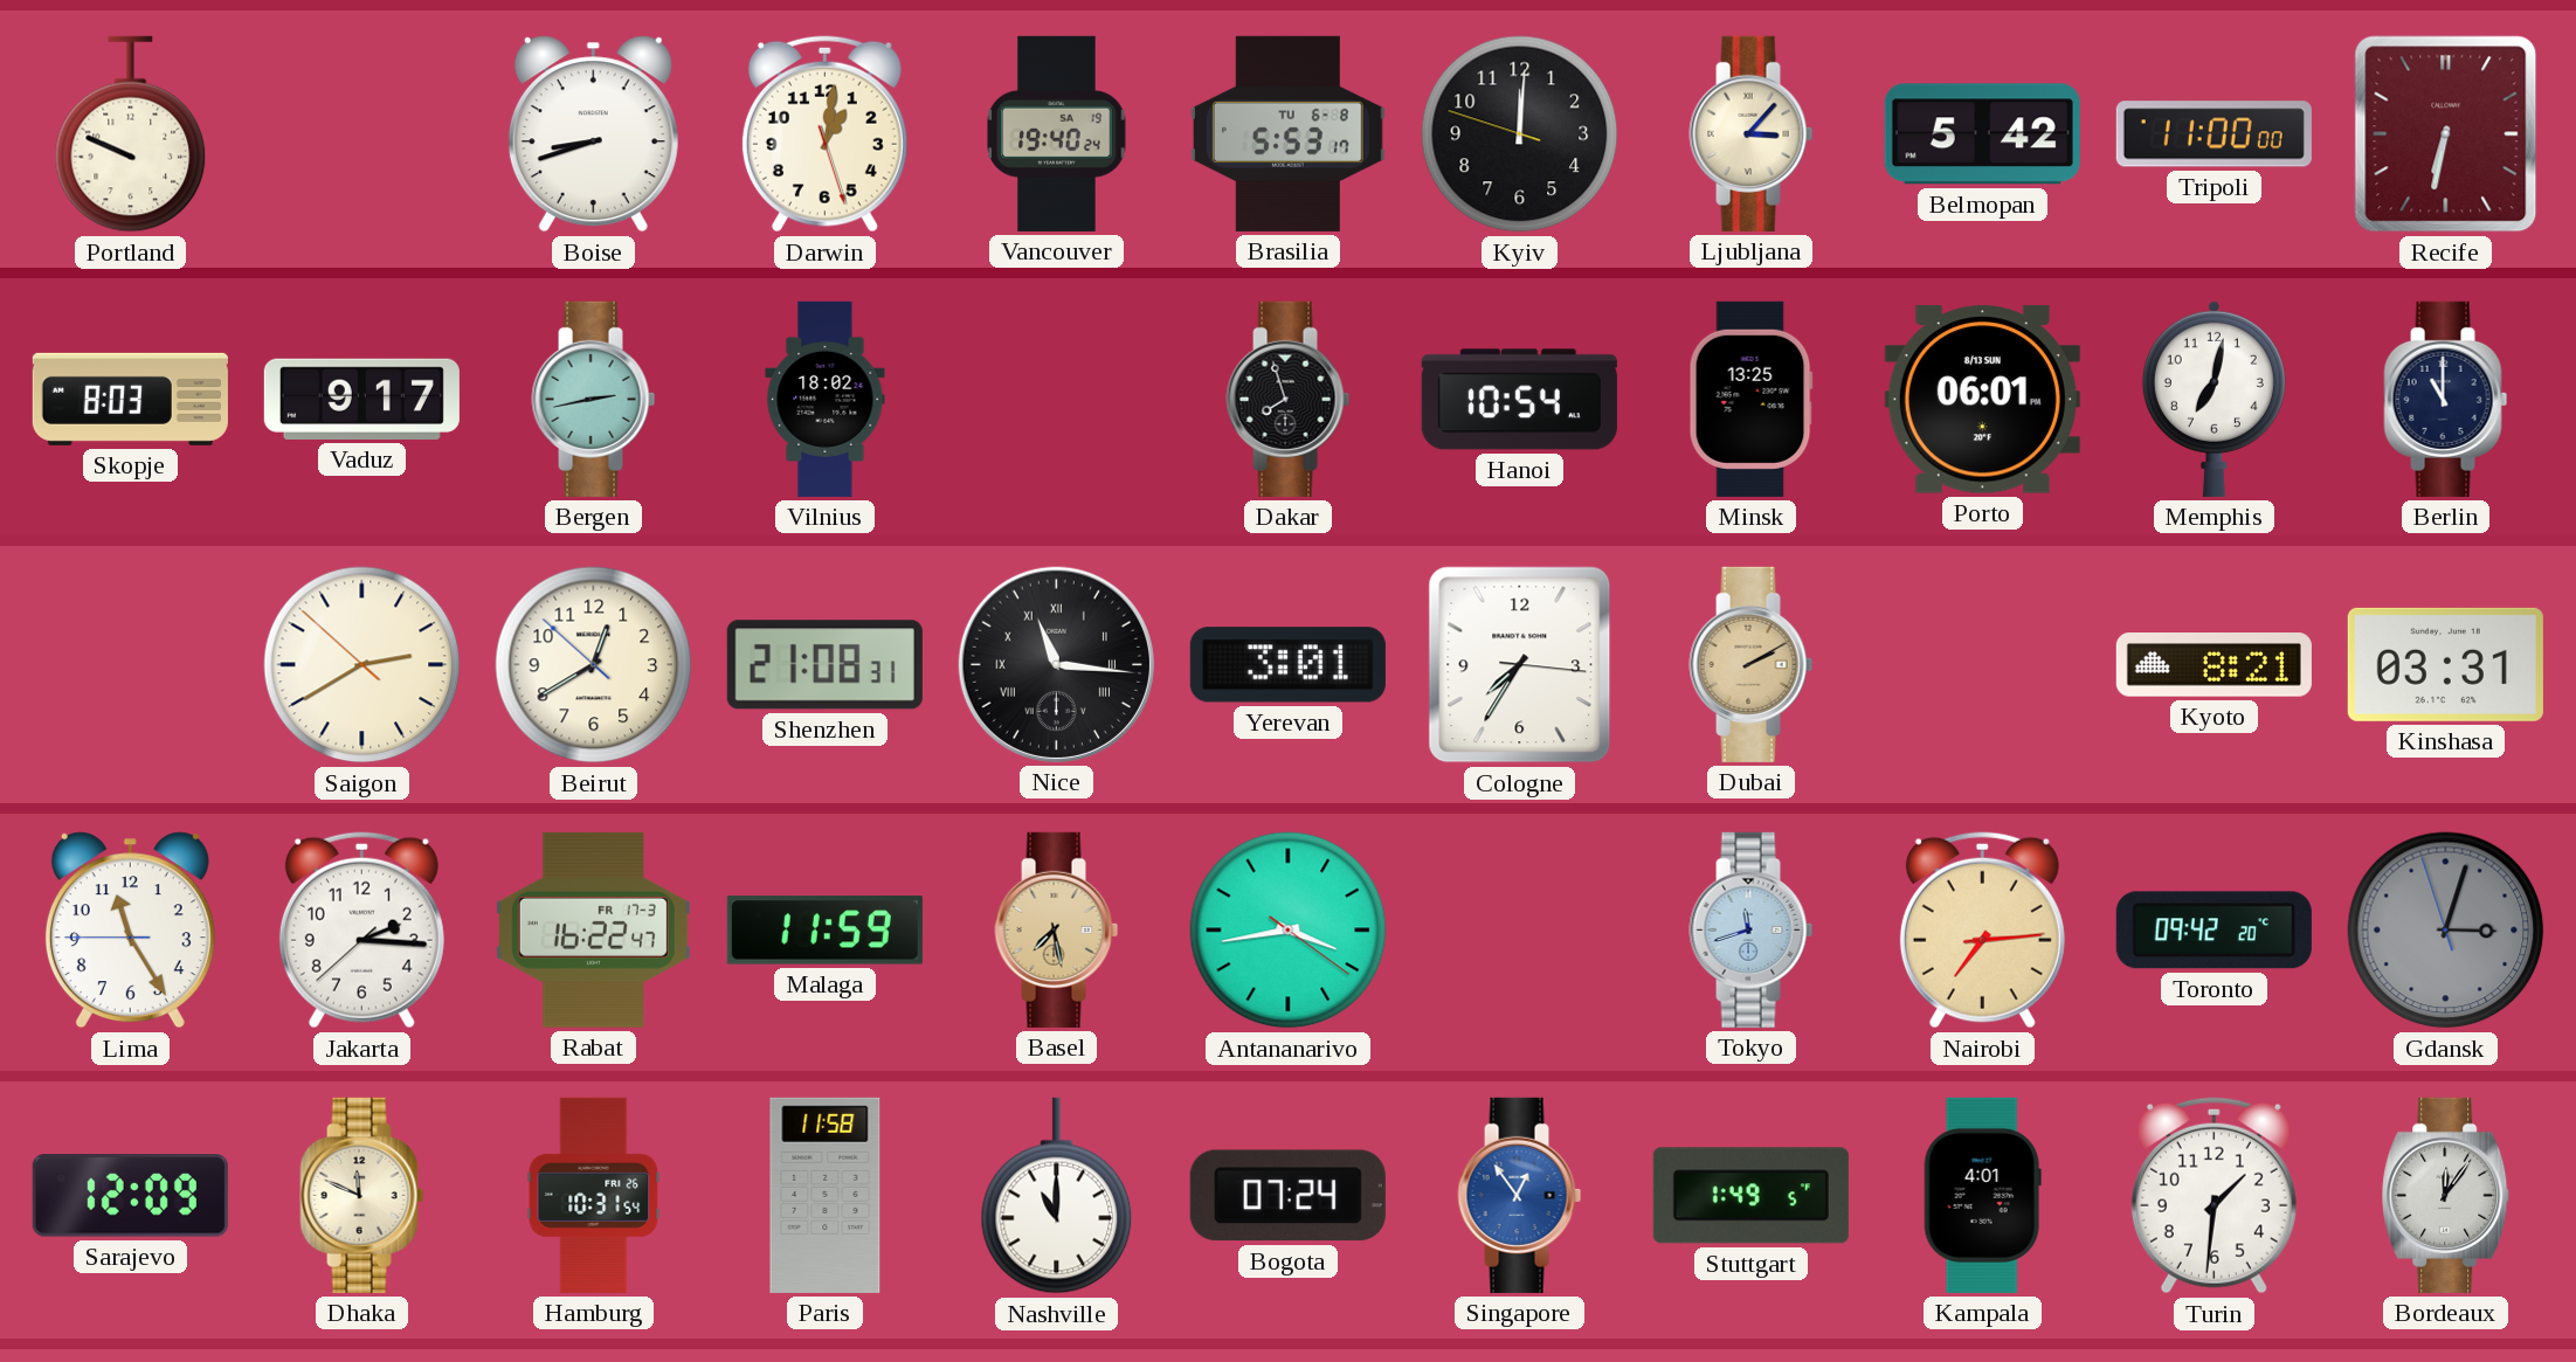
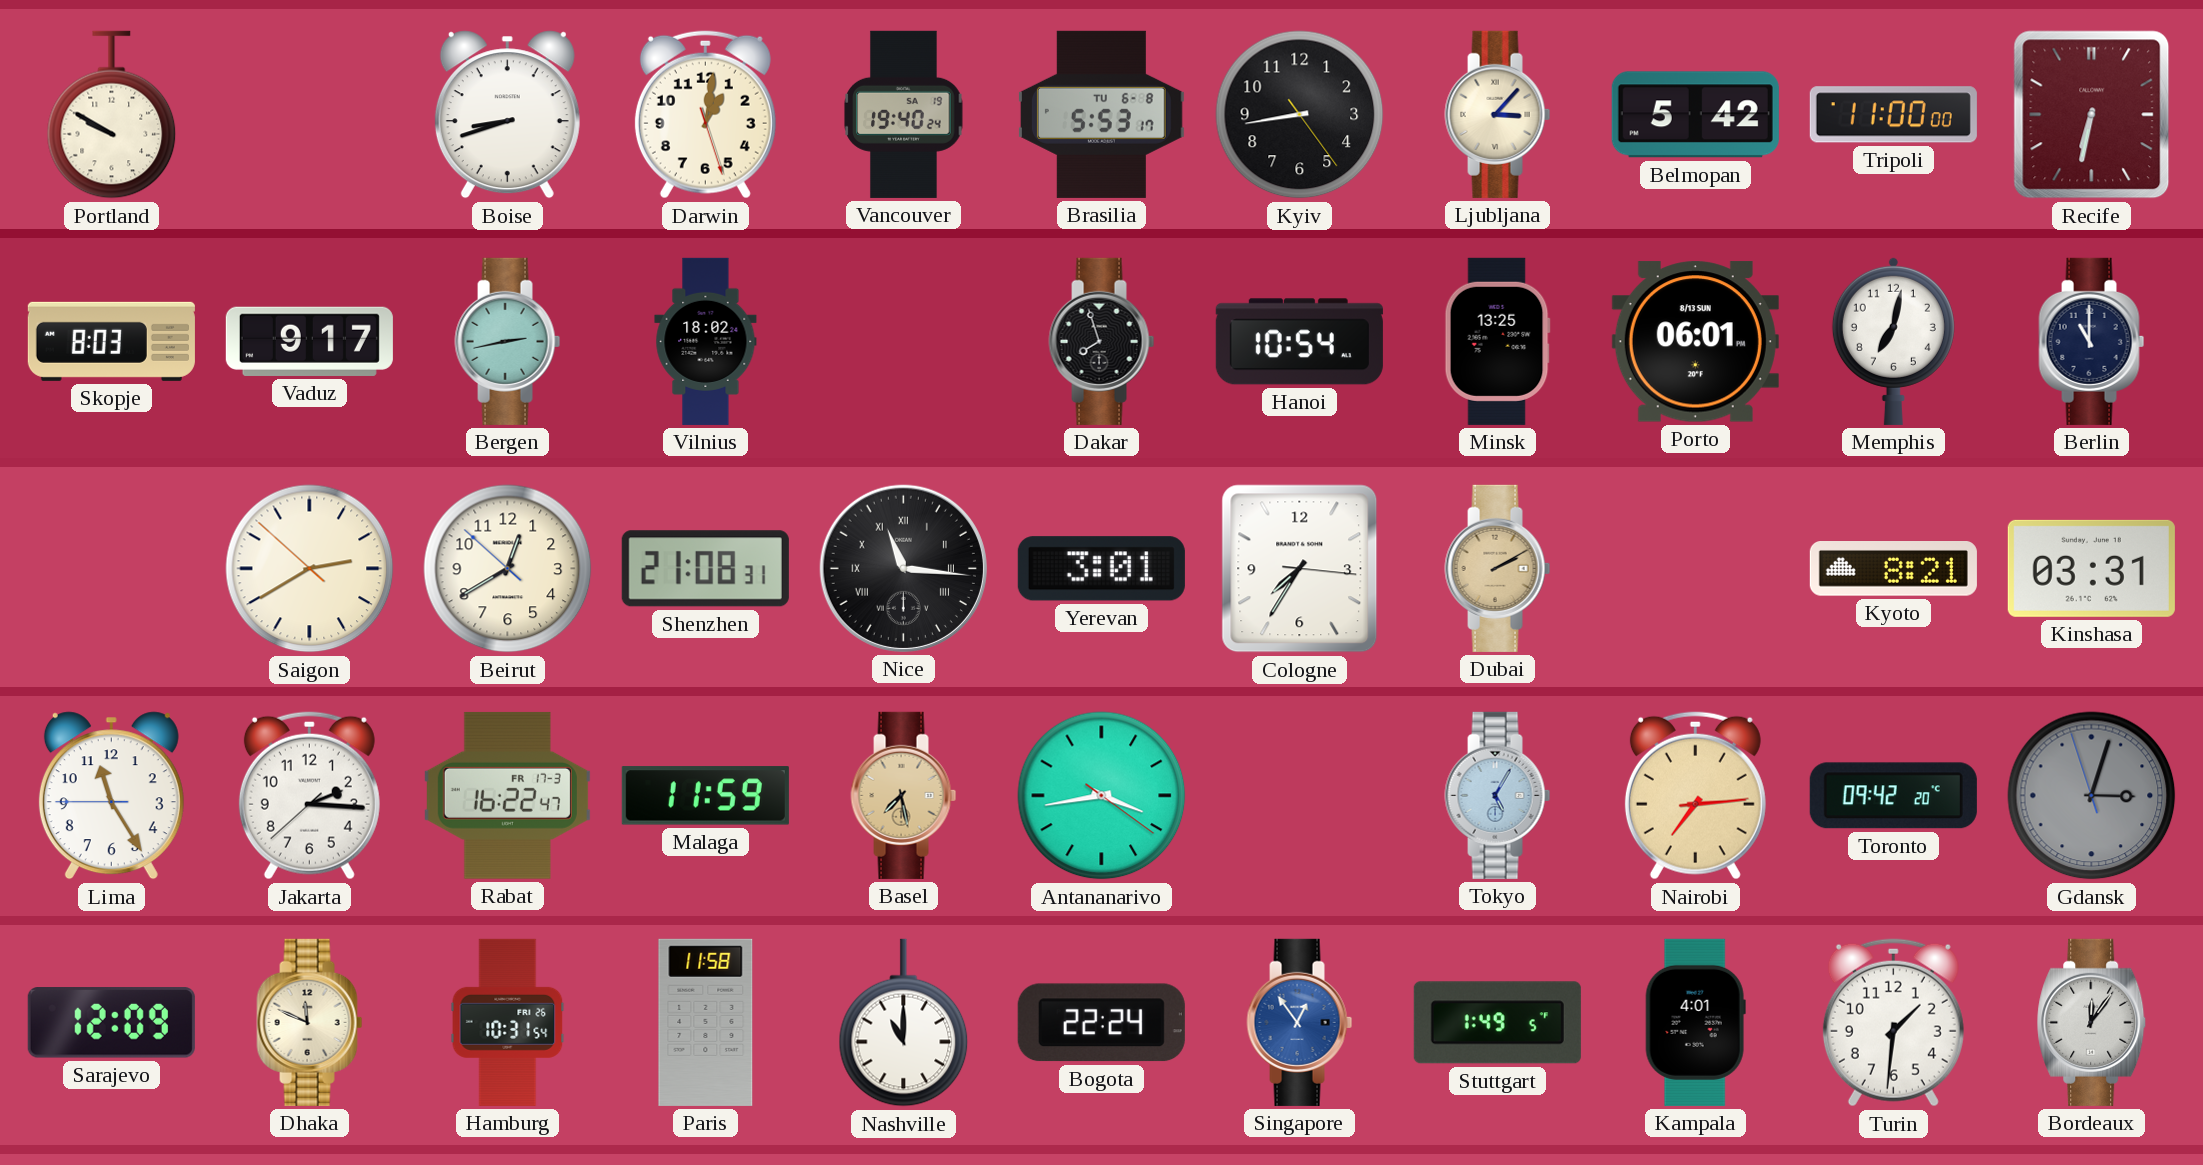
Portland: 9:49 -> 9:50 (112, 115)
Kyiv: 12:00 -> 8:43 (1300, 115)
Tokyo: 11:42 -> 5:05 (1498, 795)
Bogota: 07:24 -> 22:24 (1101, 1023)
